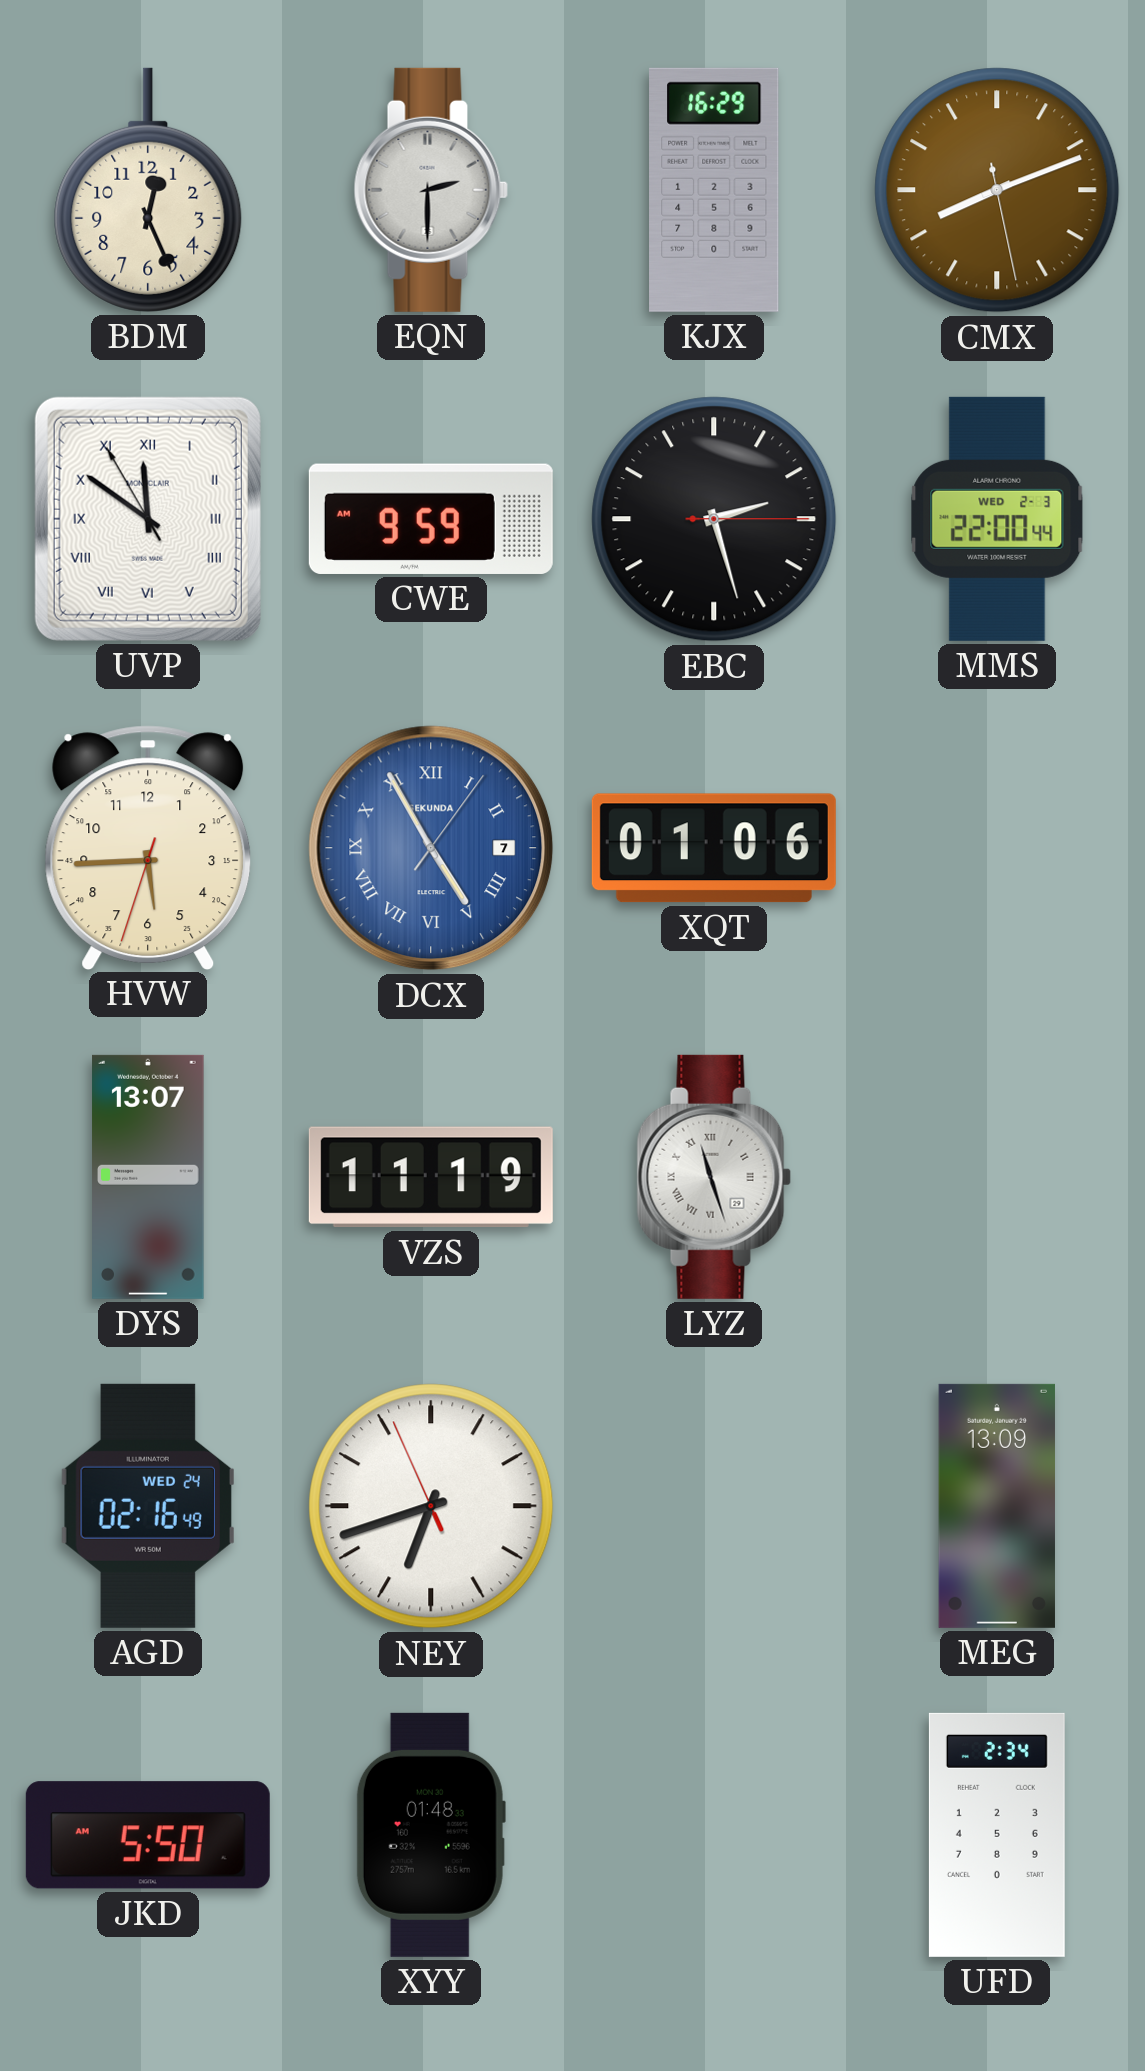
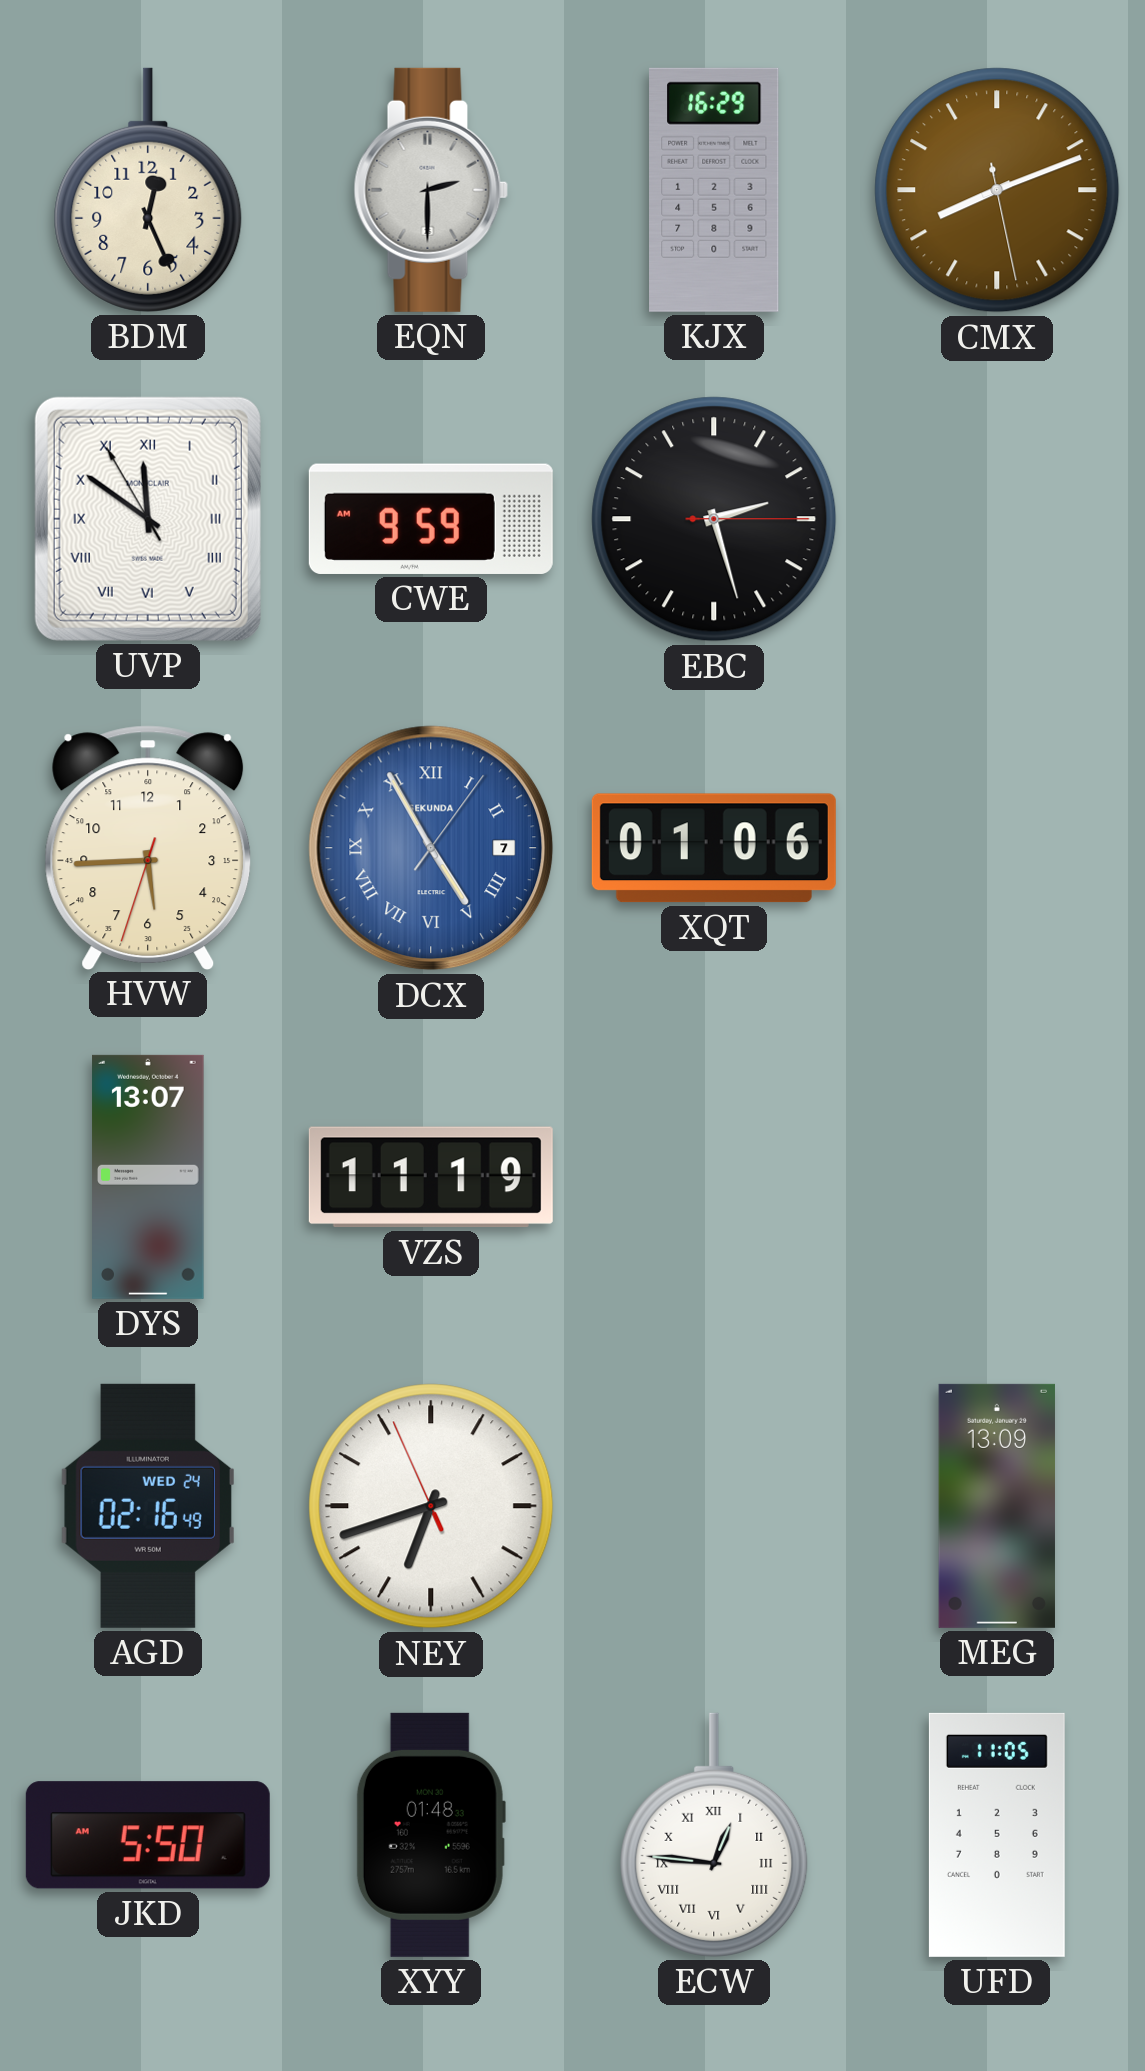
MMS: 22:00 -> none (997, 519)
LYZ: 11:27 -> none (714, 1177)
ECW: none -> 12:46 (714, 1835)
UFD: 2:34 -> 11:05 (997, 1835)
